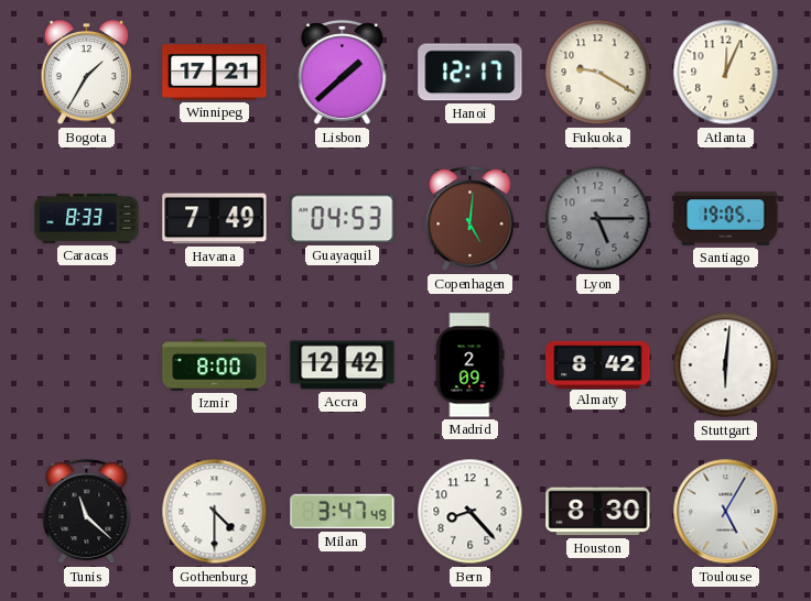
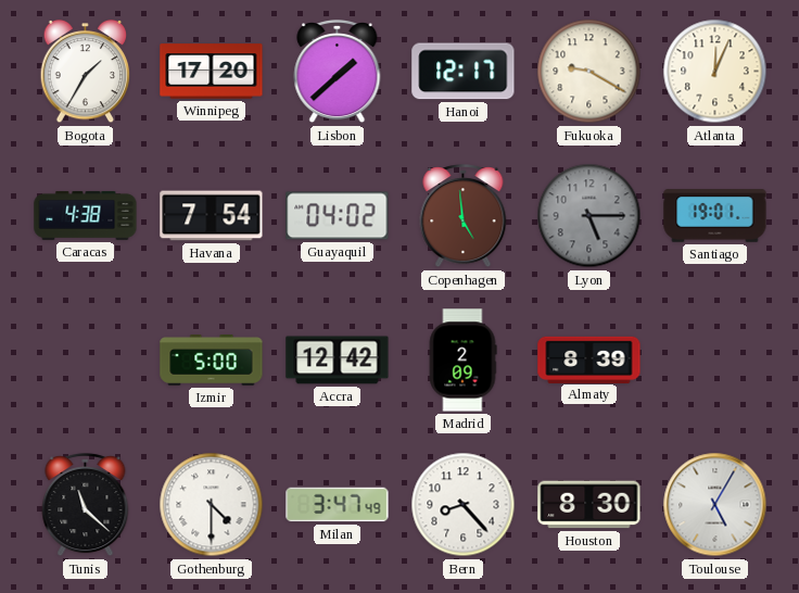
Winnipeg: 17:21 -> 17:20 (212, 72)
Caracas: 8:33 -> 4:38 (86, 216)
Havana: 7:49 -> 7:54 (212, 216)
Guayaquil: 04:53 -> 04:02 (338, 216)
Copenhagen: 5:01 -> 4:59 (464, 217)
Santiago: 19:05 -> 19:01 (715, 216)
Izmir: 8:00 -> 5:00 (212, 361)
Almaty: 8:42 -> 8:39 (589, 359)
Stuttgart: 6:01 -> none (726, 365)
